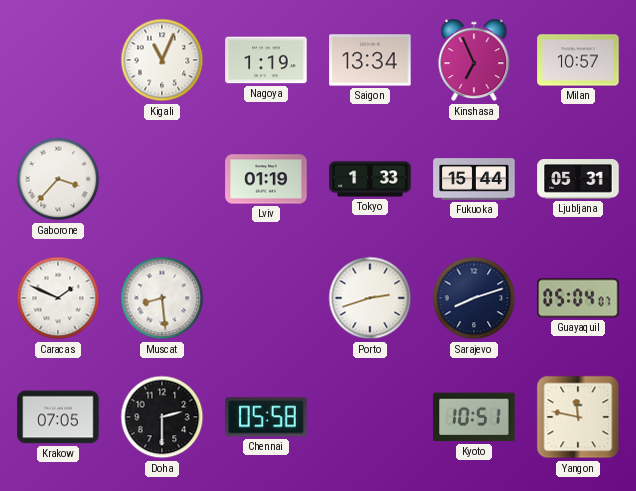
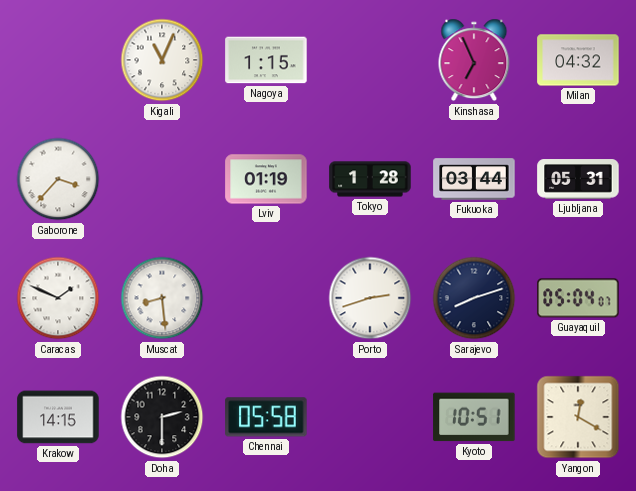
Nagoya: 1:19 -> 1:15 (266, 60)
Saigon: 13:34 -> none (370, 60)
Milan: 10:57 -> 04:32 (578, 60)
Tokyo: 1:33 -> 1:28 (370, 179)
Fukuoka: 15:44 -> 03:44 (474, 179)
Krakow: 07:05 -> 14:15 (58, 417)
Yangon: 11:47 -> 12:20 (578, 417)
